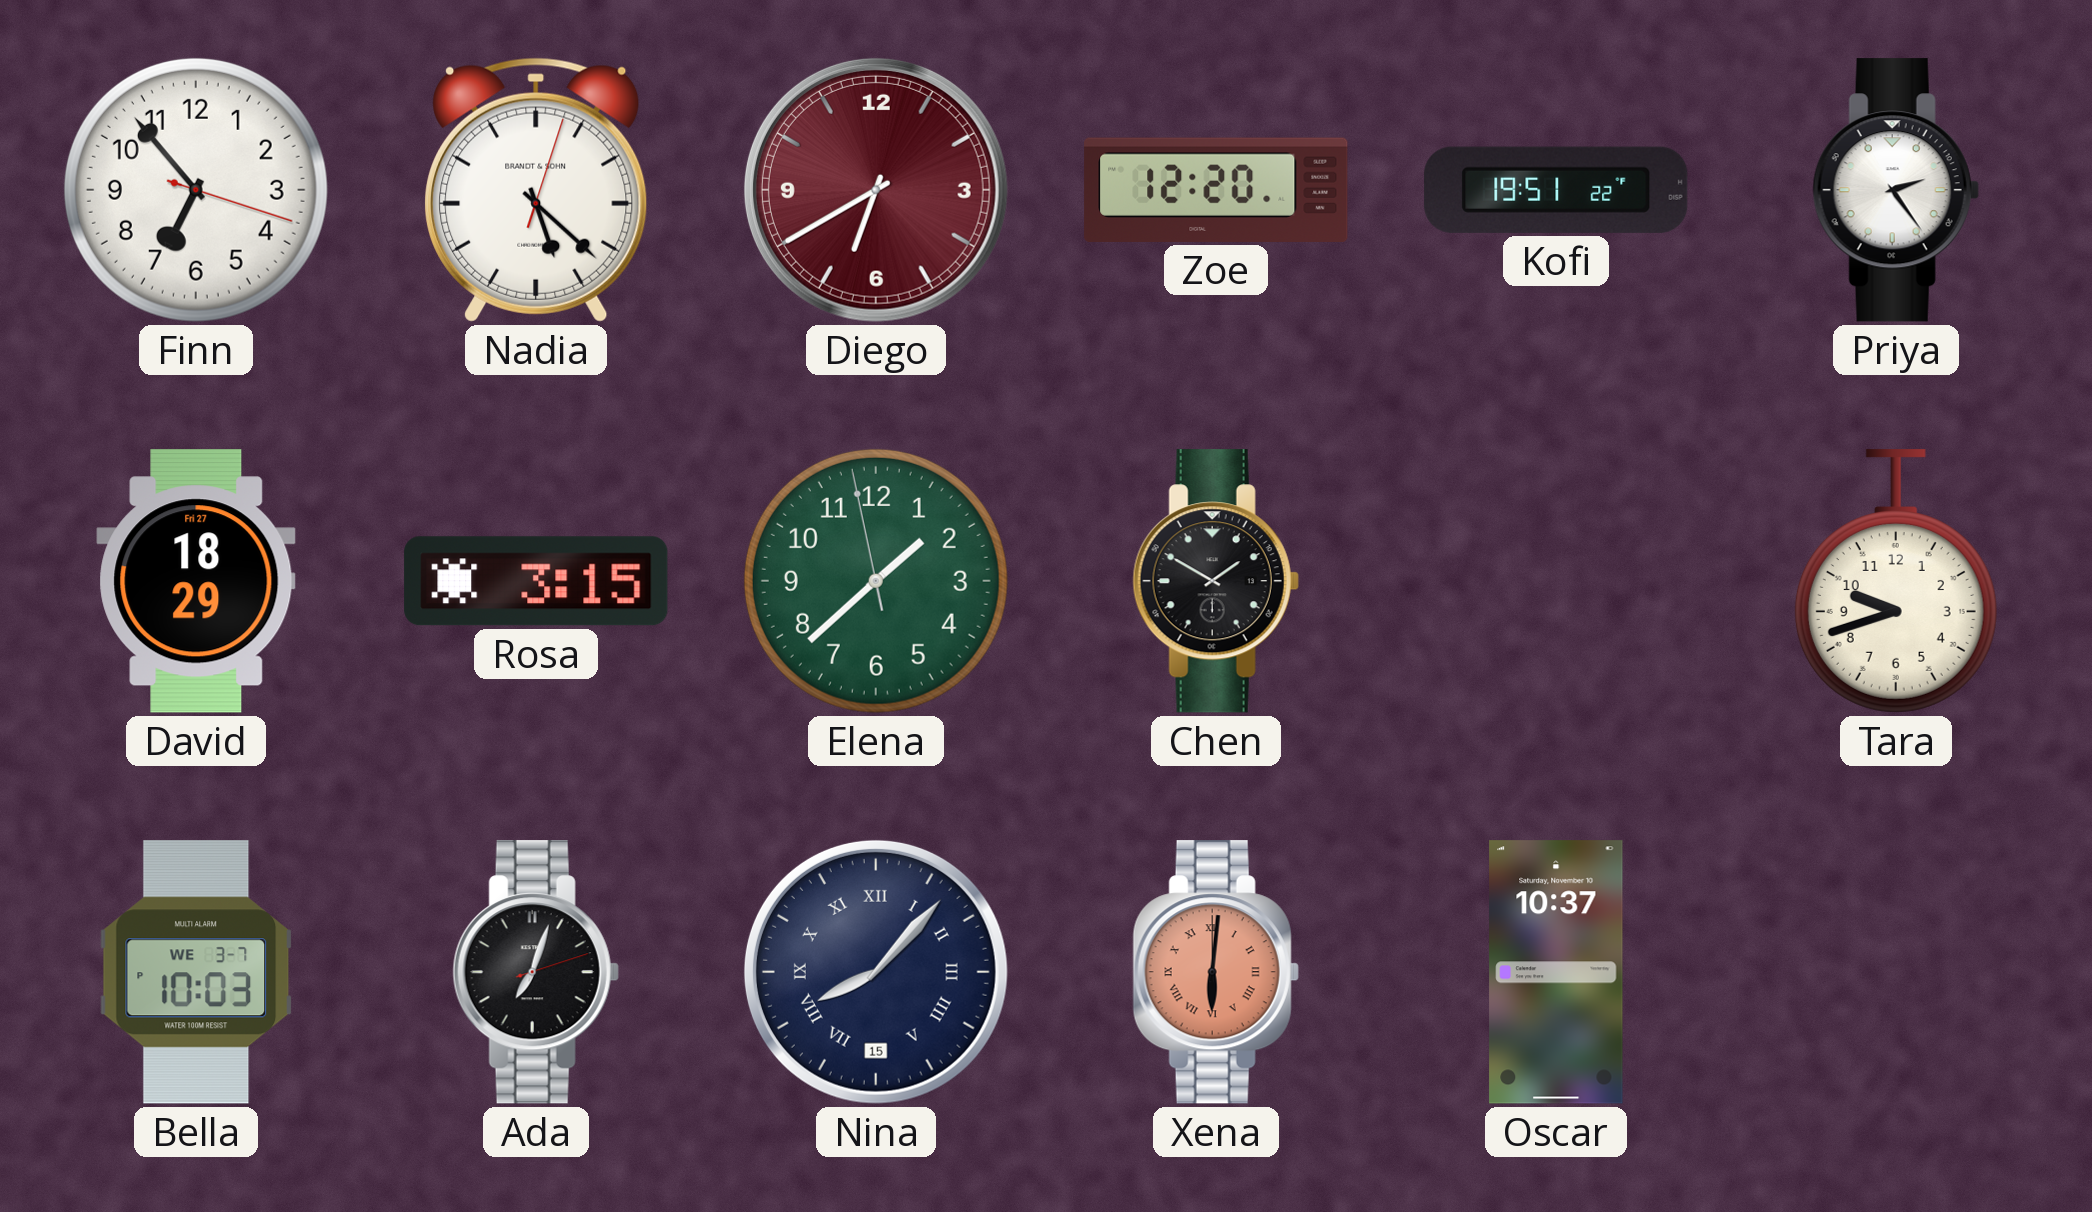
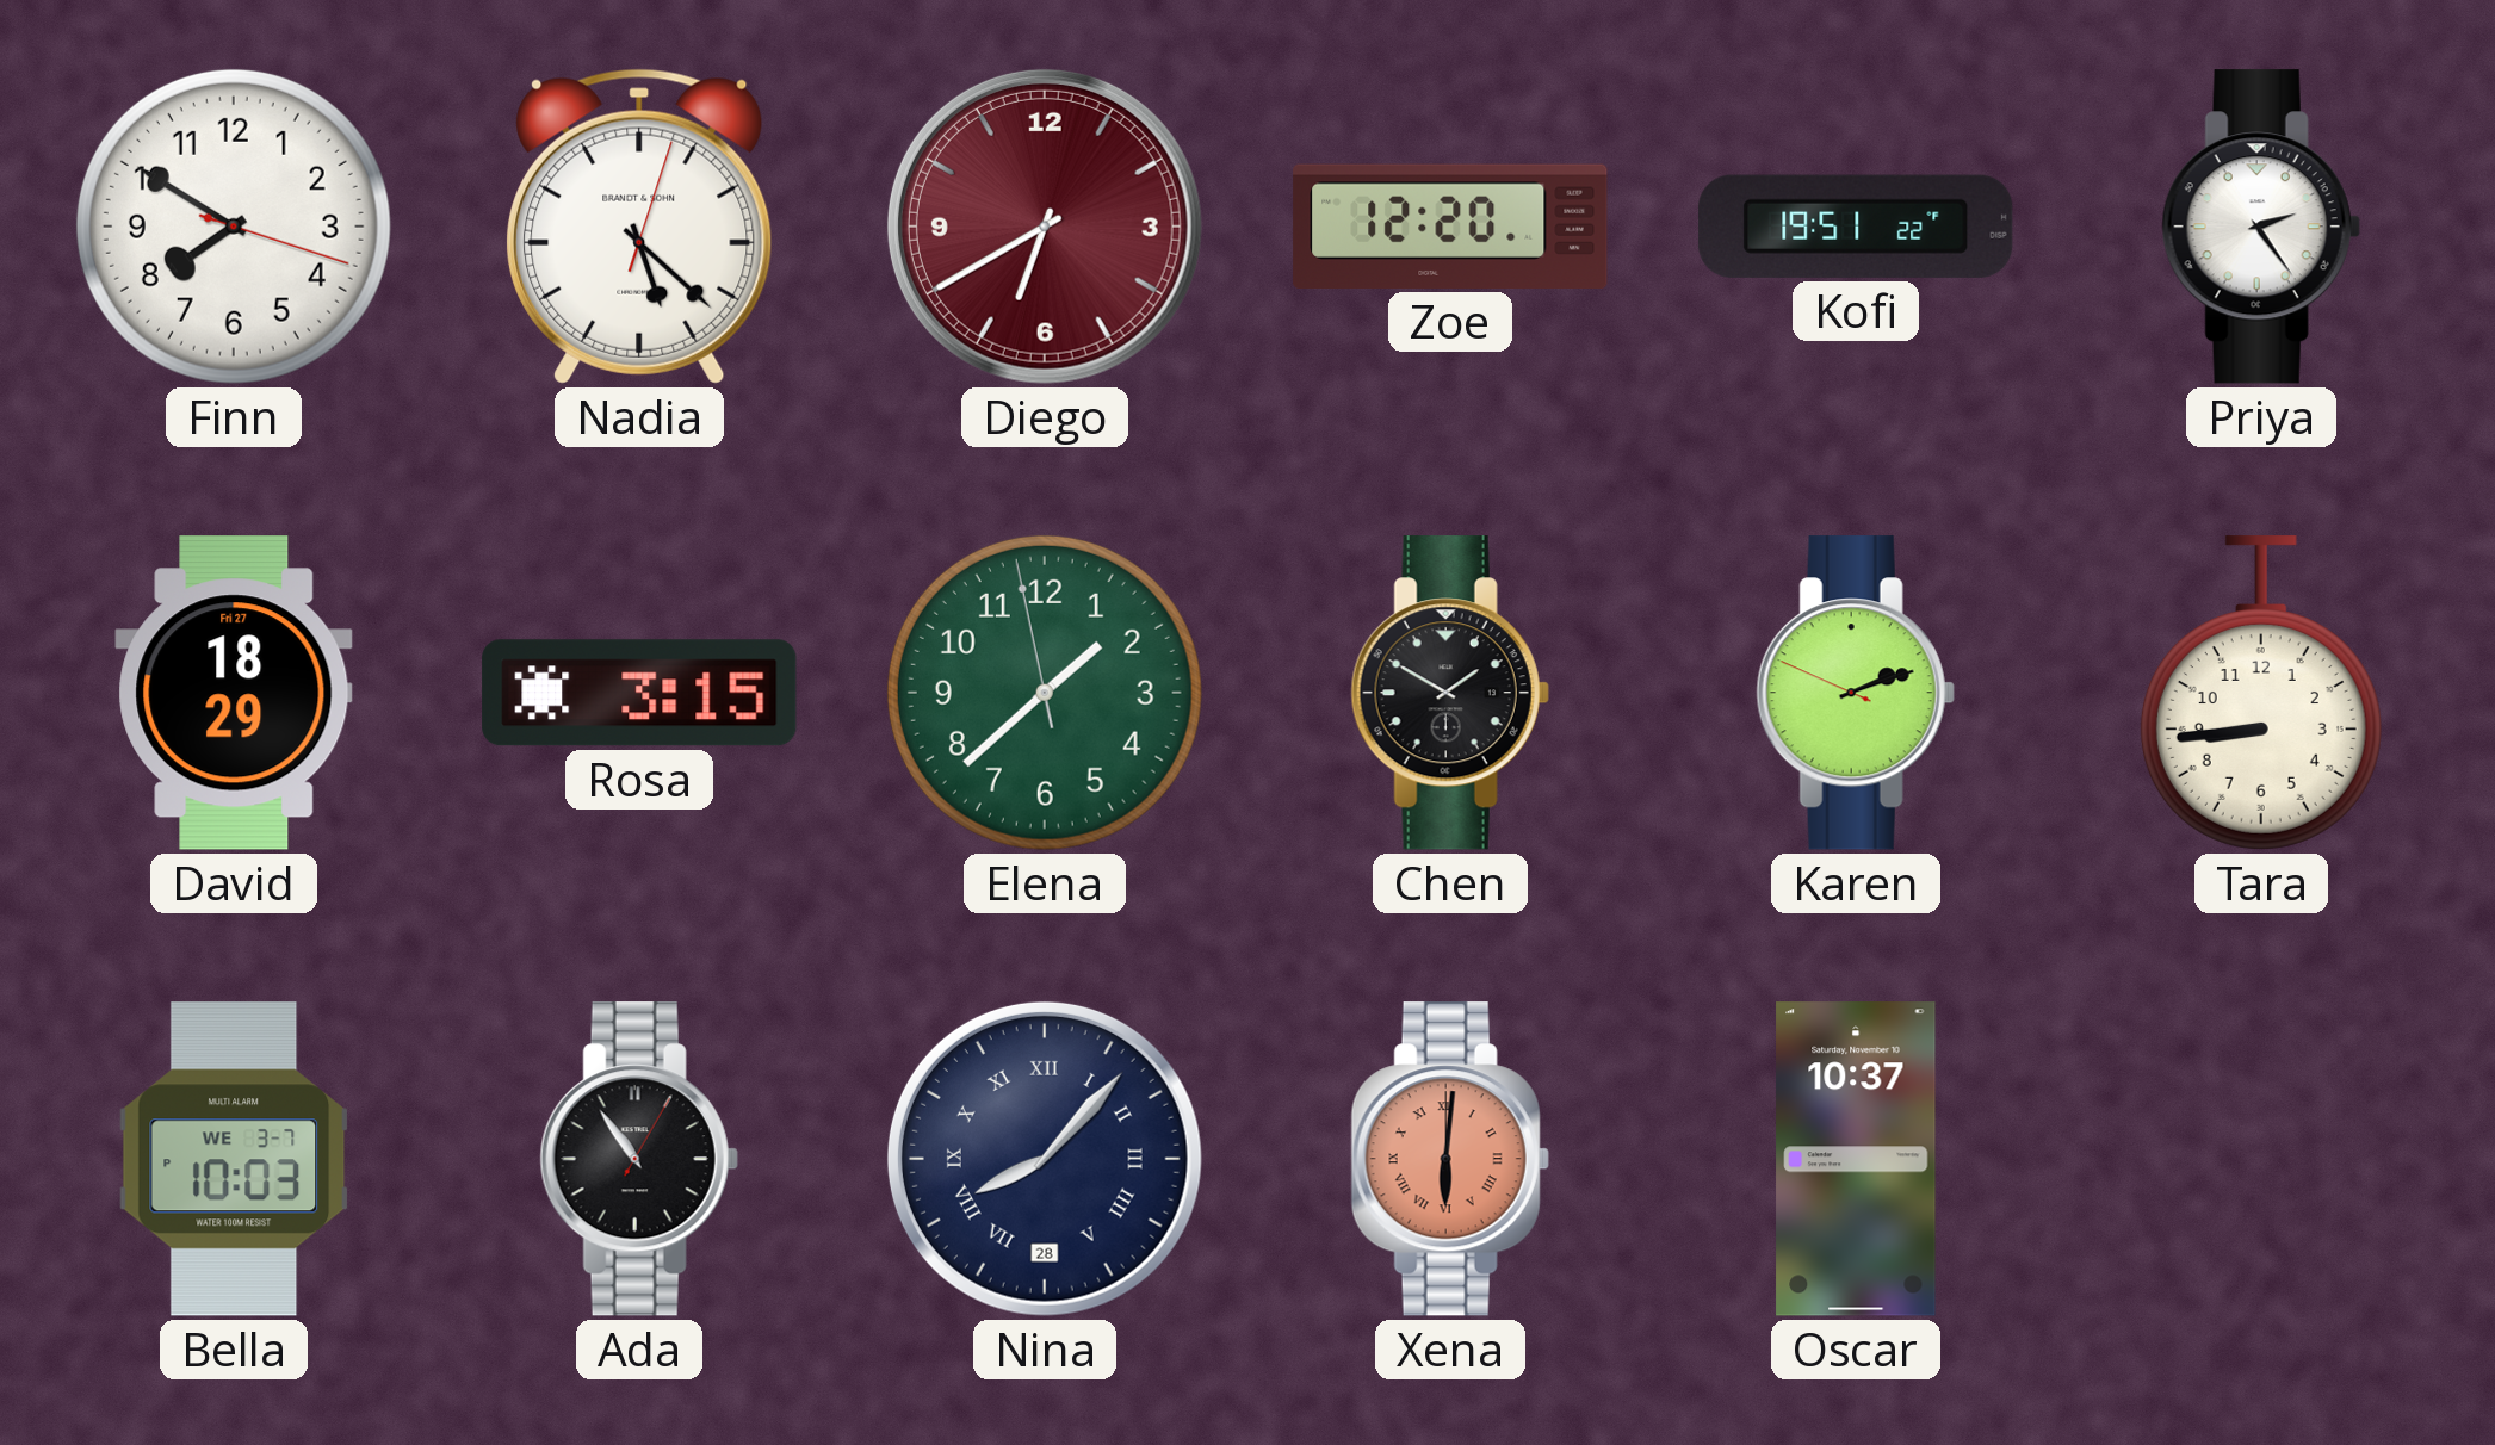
Finn: 6:53 -> 7:50 (234, 227)
Karen: none -> 2:11 (1856, 693)
Tara: 9:42 -> 8:44 (2261, 693)
Ada: 7:03 -> 10:54 (639, 1159)
Nina date: 15 -> 28 (1045, 1159)
